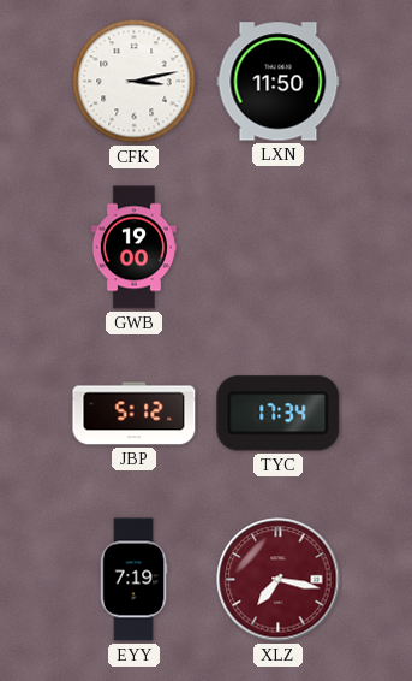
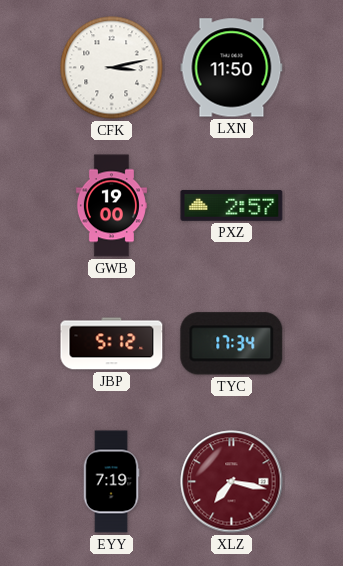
PXZ: none -> 2:57 (232, 206)
